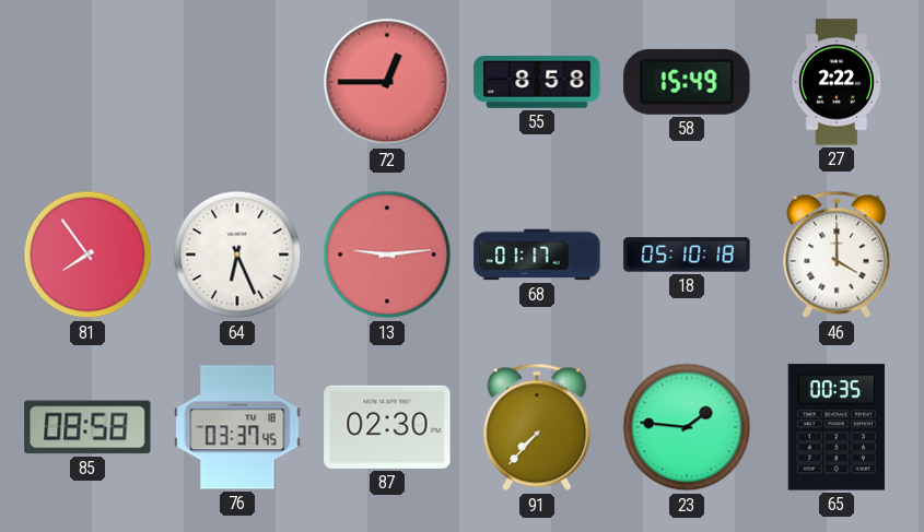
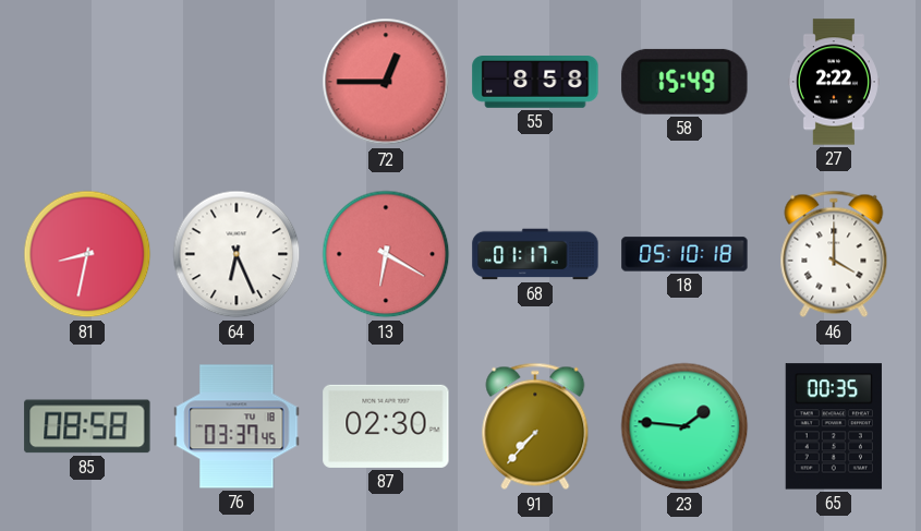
81: 7:54 -> 8:32 (87, 254)
13: 9:14 -> 6:20 (386, 254)
